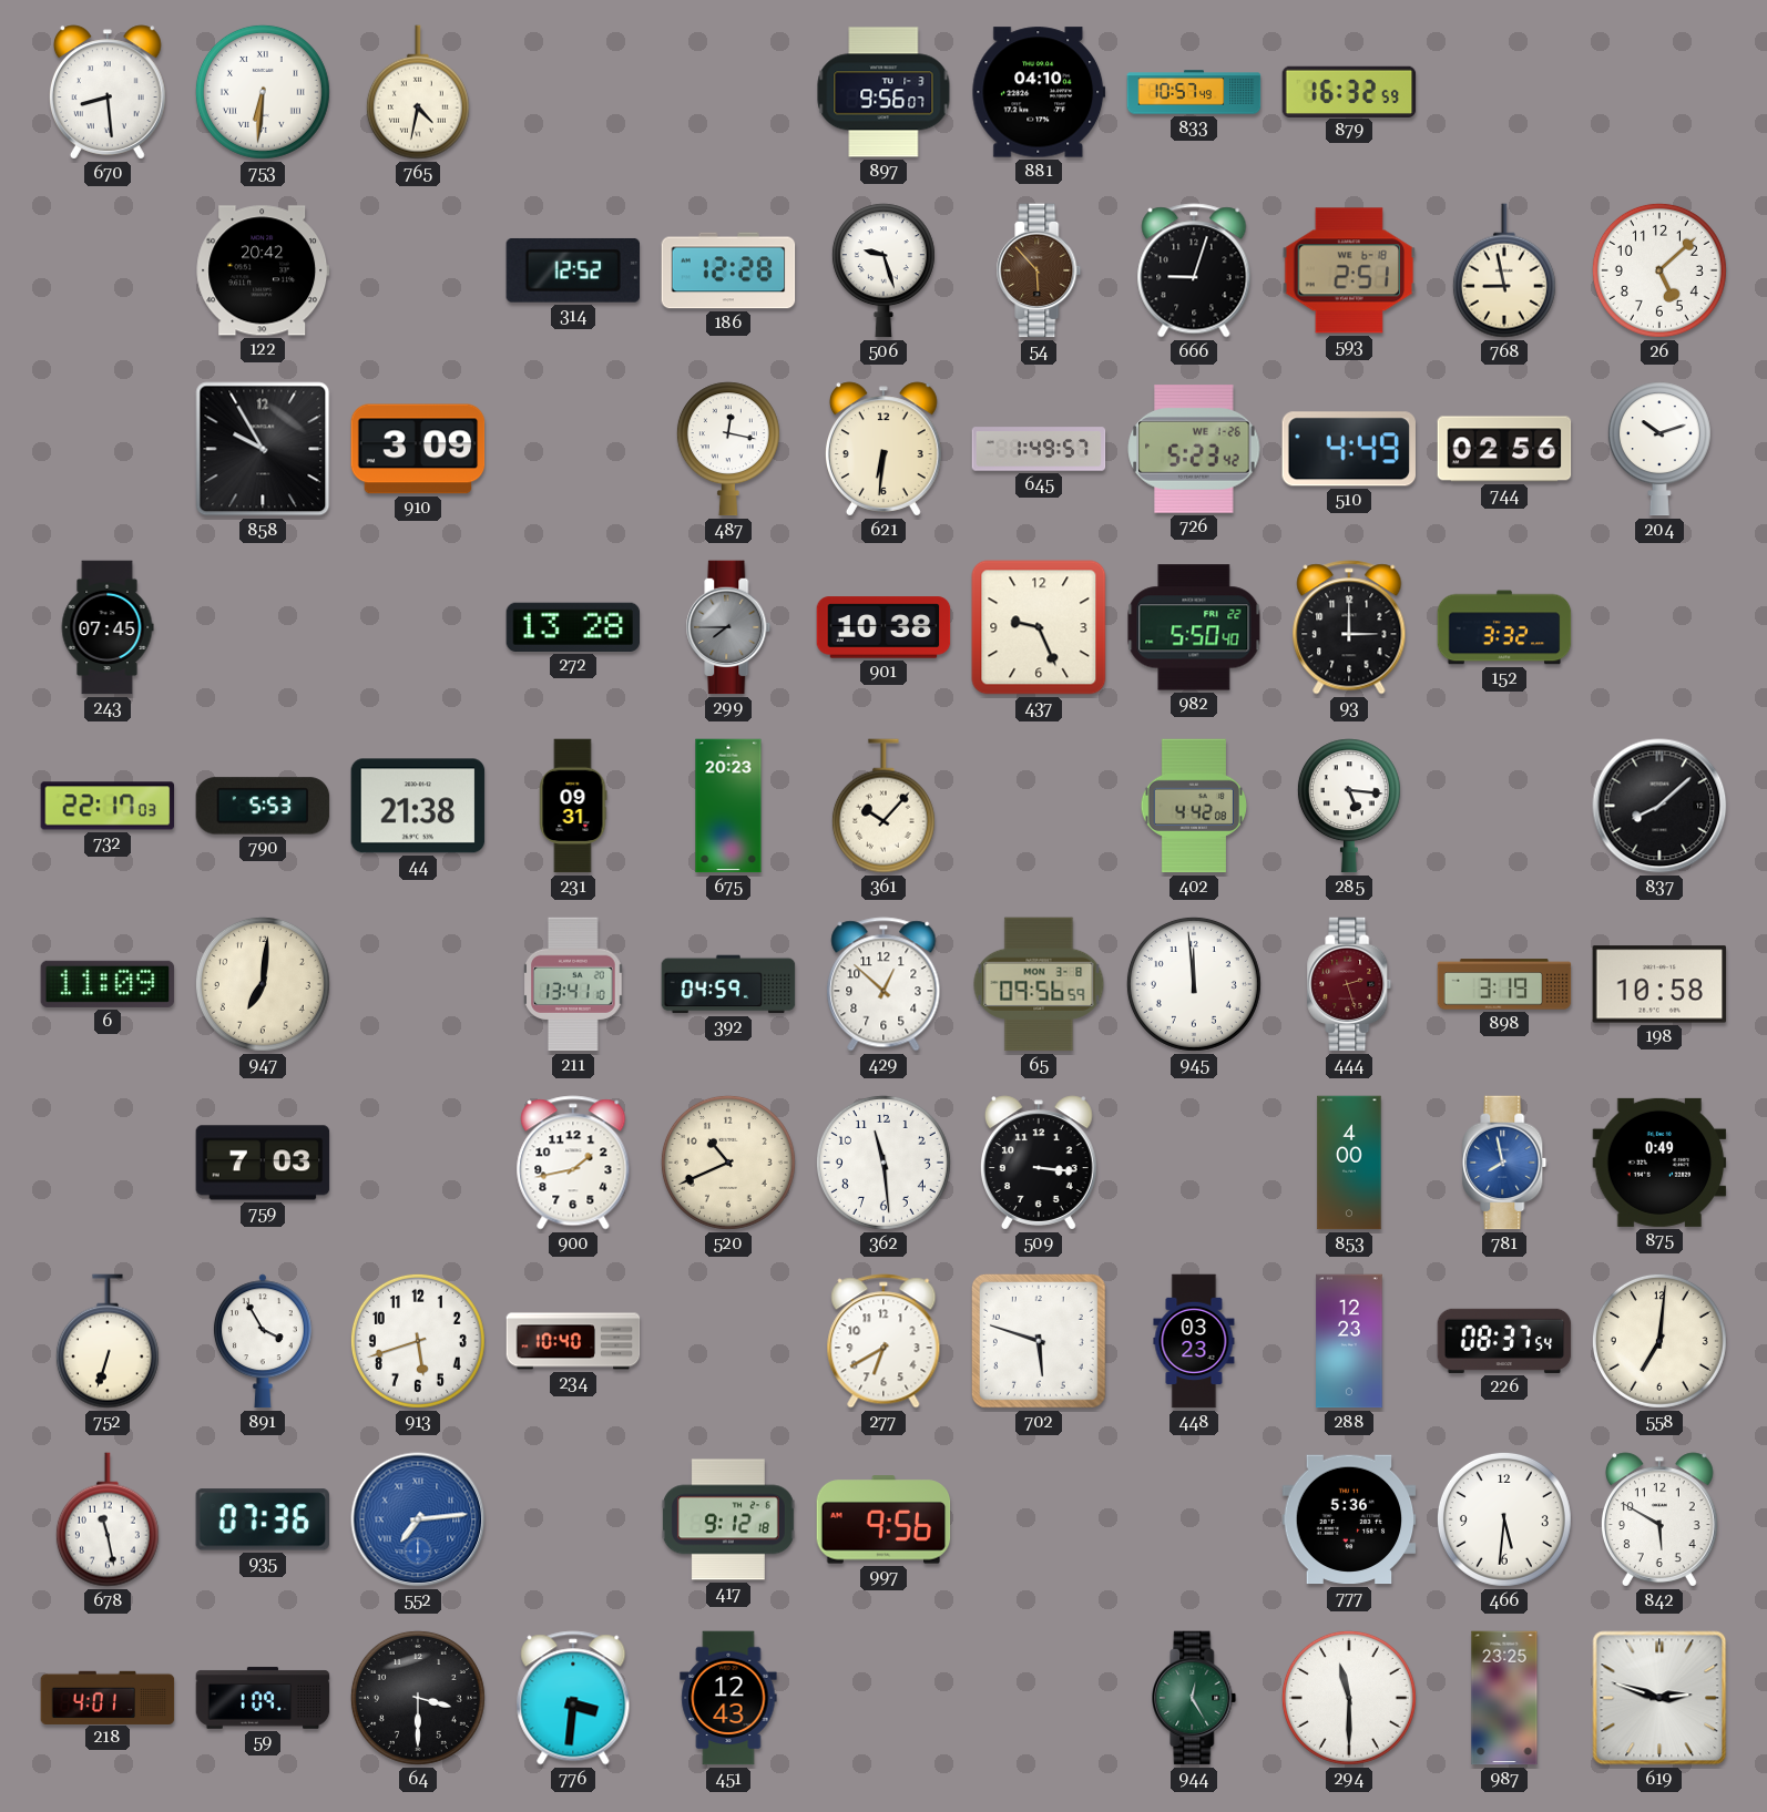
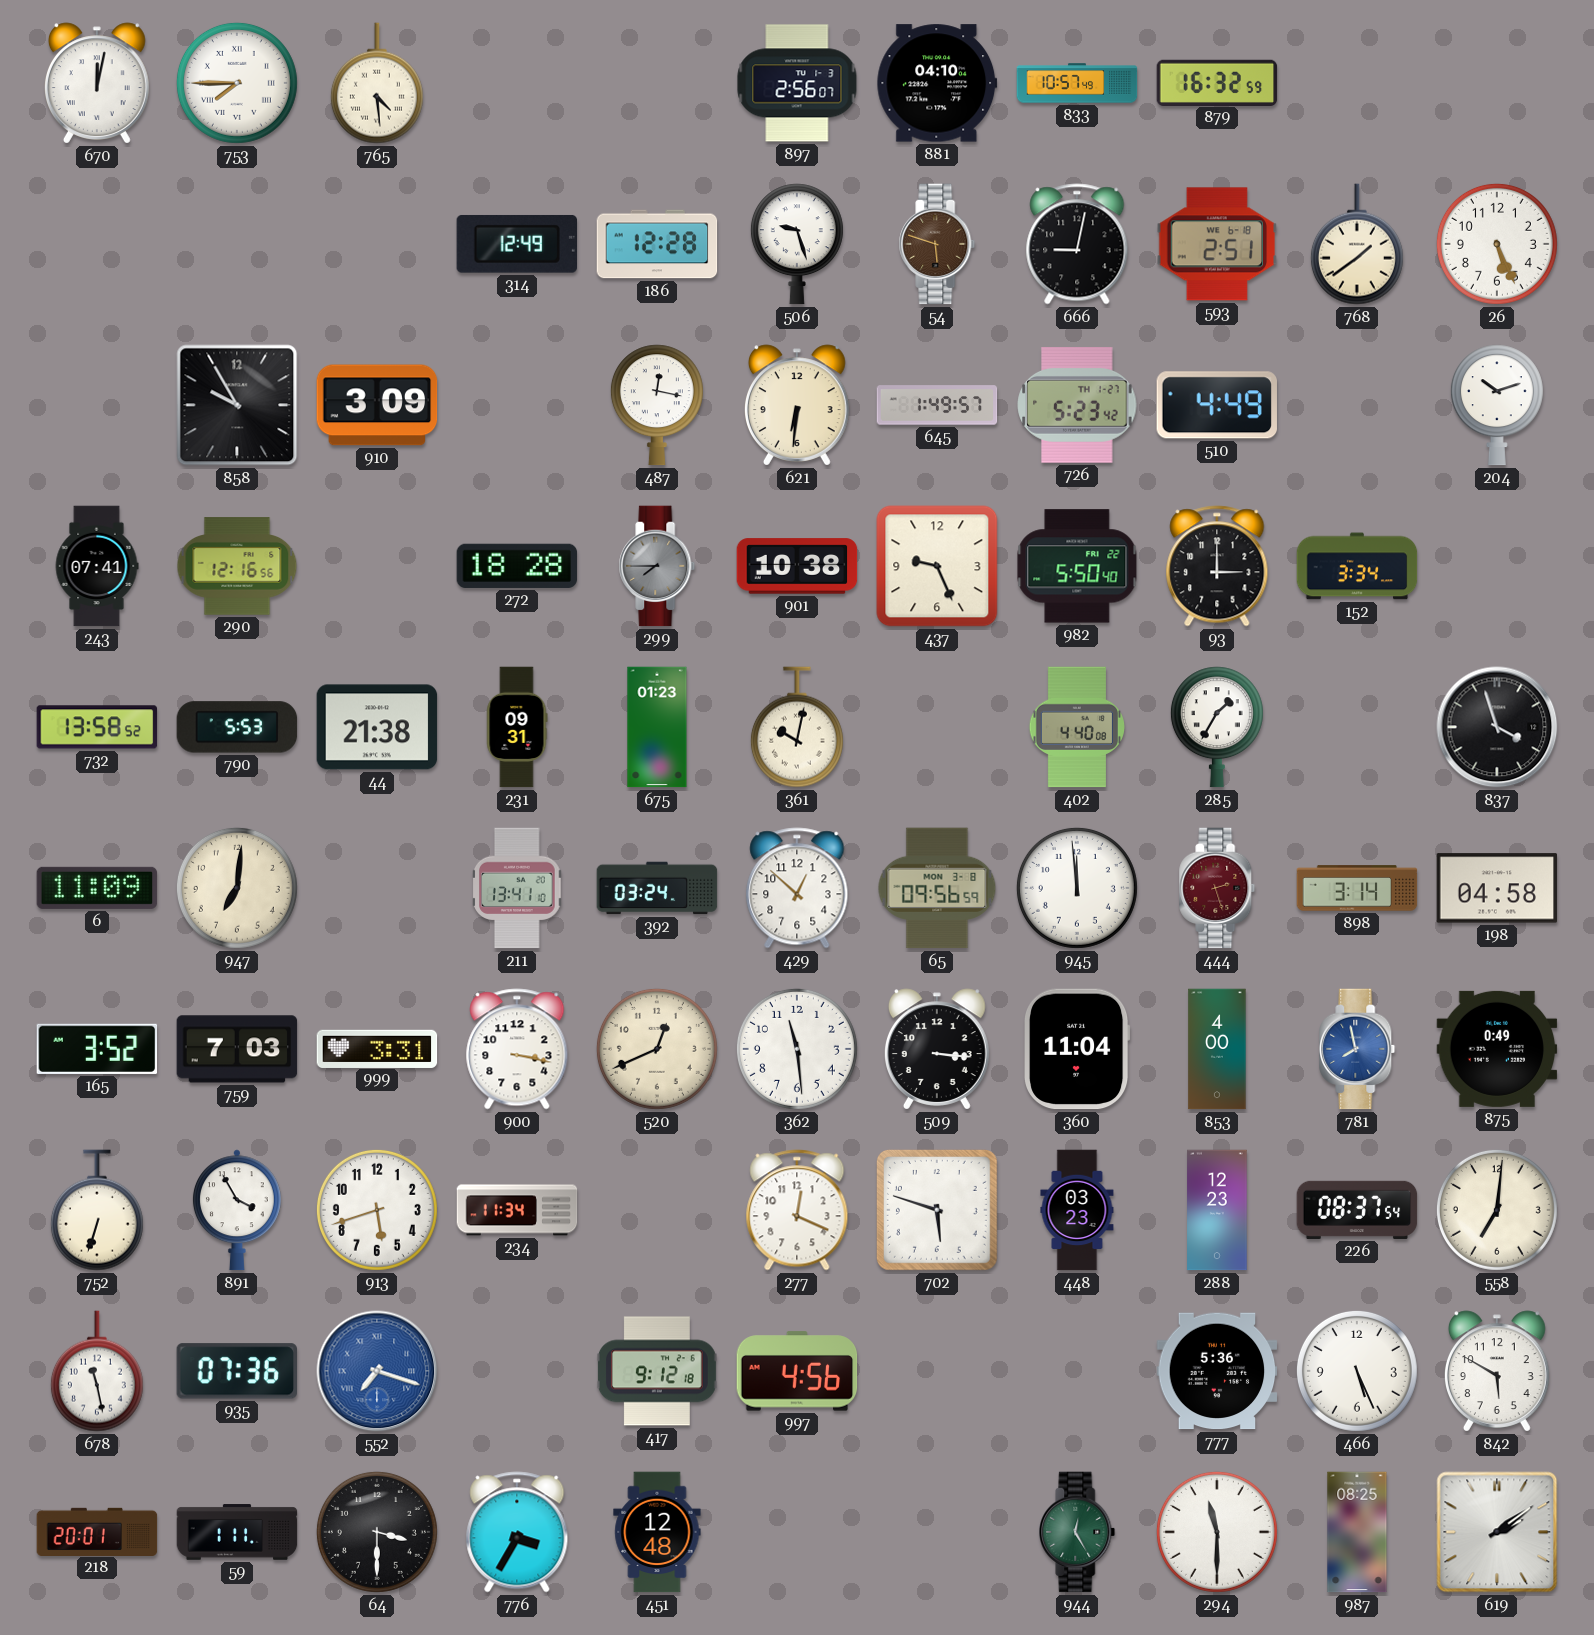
670: 8:29 -> 12:02 (97, 83)
753: 6:31 -> 7:45 (237, 83)
765: 4:32 -> 4:29 (377, 83)
897: 9:56 -> 2:56 (797, 83)
122: 20:42 -> none (263, 270)
314: 12:52 -> 12:49 (516, 244)
54: 5:53 -> 5:48 (937, 244)
666: 9:03 -> 9:02 (1077, 244)
768: 8:58 -> 1:39 (1357, 244)
26: 5:08 -> 5:26 (1497, 244)
726 date: WE 1-26 -> TH 1-27 (1077, 406)
744: 02:56 -> none (1504, 449)
243: 07:45 -> 07:41 (97, 566)
290: none -> 12:16 (237, 566)
272: 13:28 -> 18:28 (517, 566)
152: 3:32 -> 3:34 (1357, 566)
732: 22:17 -> 13:58 (97, 727)
675: 20:23 -> 01:23 (657, 727)
361: 10:07 -> 10:02 (797, 727)
402: 4:42 -> 4:40 (1076, 727)
285: 5:16 -> 1:35 (1217, 727)
837: 8:08 -> 3:57 (1497, 727)
392: 04:59 -> 03:24 (657, 888)
898: 3:19 -> 3:14 (1357, 888)
198: 10:58 -> 04:58 (1497, 888)
165: none -> 3:52 (97, 1049)
999: none -> 3:31 (377, 1048)
900: 1:43 -> 3:17 (517, 1049)
520: 10:41 -> 12:41 (657, 1049)
360: none -> 11:04 (1078, 1049)
234: 10:40 -> 11:34 (517, 1210)
277: 6:40 -> 12:19 (797, 1210)
552: 7:14 -> 7:18 (377, 1371)
997: 9:56 -> 4:56 (797, 1371)
466: 5:31 -> 5:26 (1357, 1371)
218: 4:01 -> 20:01 (97, 1531)
59: 1:09 -> 1:11 (237, 1532)
776: 3:31 -> 3:35 (517, 1532)
451: 12:43 -> 12:48 (657, 1532)
987: 23:25 -> 08:25 (1357, 1532)
619: 2:48 -> 2:09 (1497, 1532)
